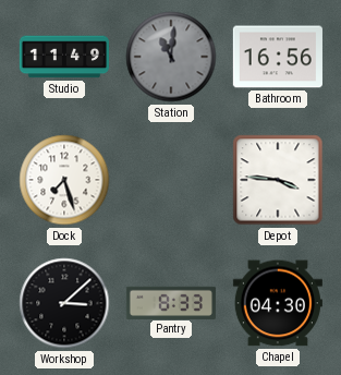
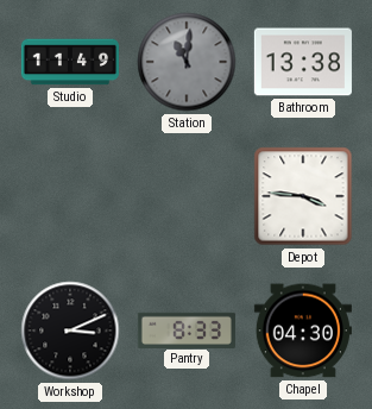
Bathroom: 16:56 -> 13:38 (303, 62)
Dock: 7:27 -> none (64, 180)
Workshop: 3:08 -> 3:11 (70, 331)
